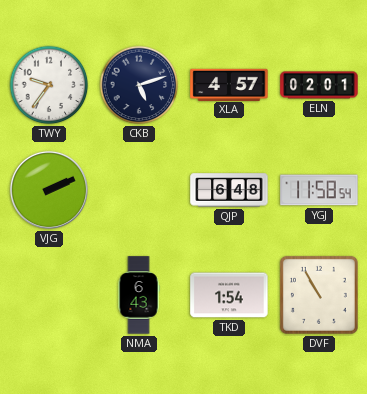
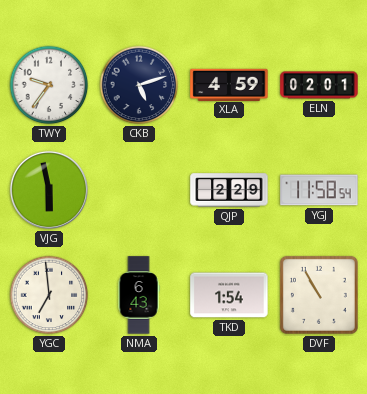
XLA: 4:57 -> 4:59 (229, 84)
VJG: 2:11 -> 5:58 (49, 190)
QJP: 6:48 -> 2:29 (229, 190)
YGC: none -> 6:59 (49, 295)
